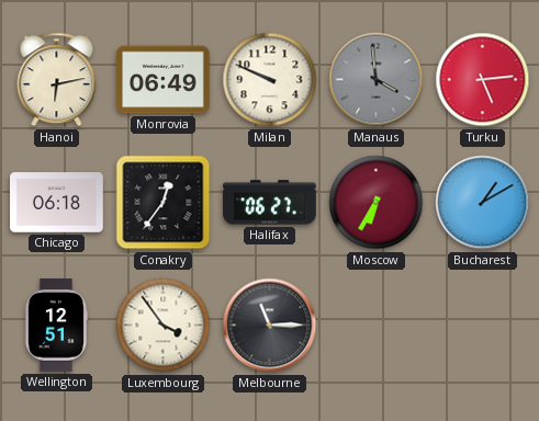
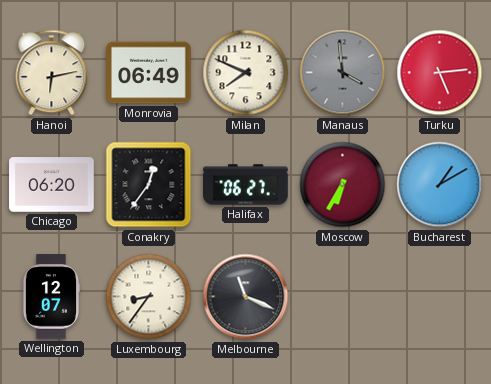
Milan: 9:49 -> 7:49 (246, 73)
Chicago: 06:18 -> 06:20 (52, 185)
Wellington: 12:51 -> 12:07 (50, 297)
Luxembourg: 3:54 -> 8:36 (149, 297)
Melbourne: 11:15 -> 11:19 (246, 297)
